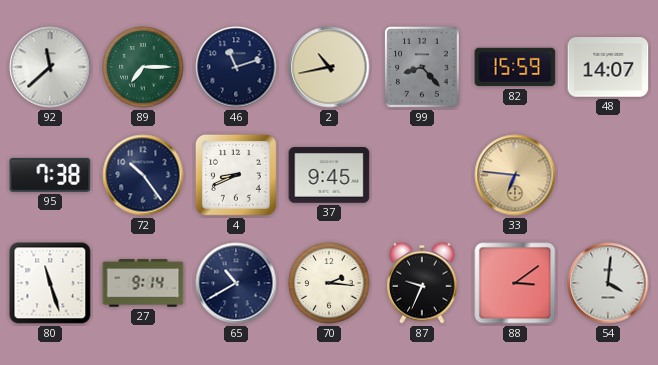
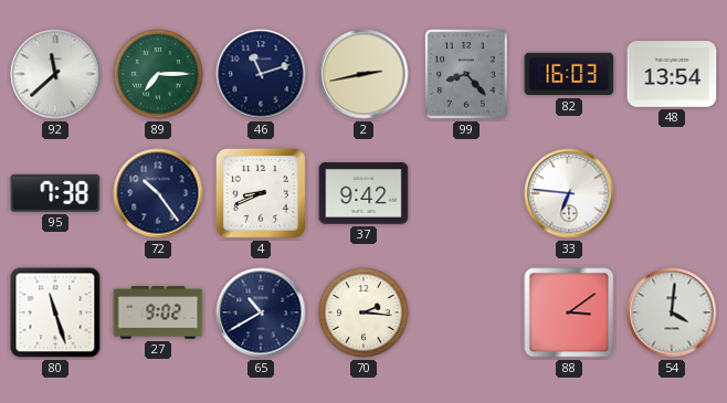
2: 10:43 -> 2:43 (363, 74)
82: 15:59 -> 16:03 (569, 74)
48: 14:07 -> 13:54 (672, 74)
37: 9:45 -> 9:42 (363, 193)
33 dial: champagne -> white (569, 193)
27: 9:14 -> 9:02 (158, 312)
87: 9:34 -> none (422, 283)
